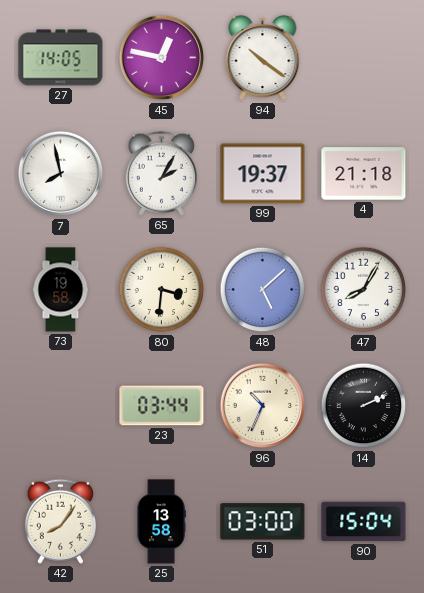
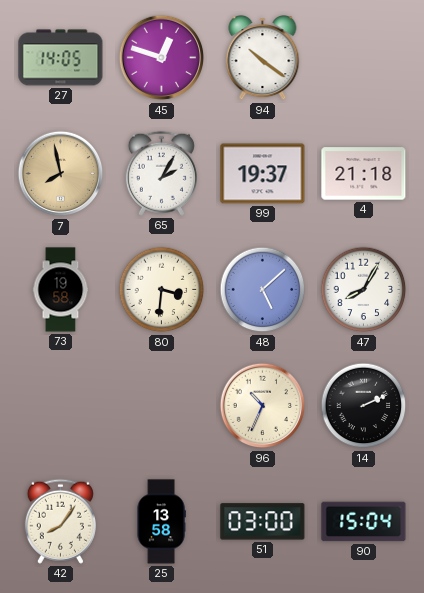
45: 12:47 -> 12:48 (162, 58)
7 dial: white -> champagne (61, 174)
23: 03:44 -> none (162, 406)
